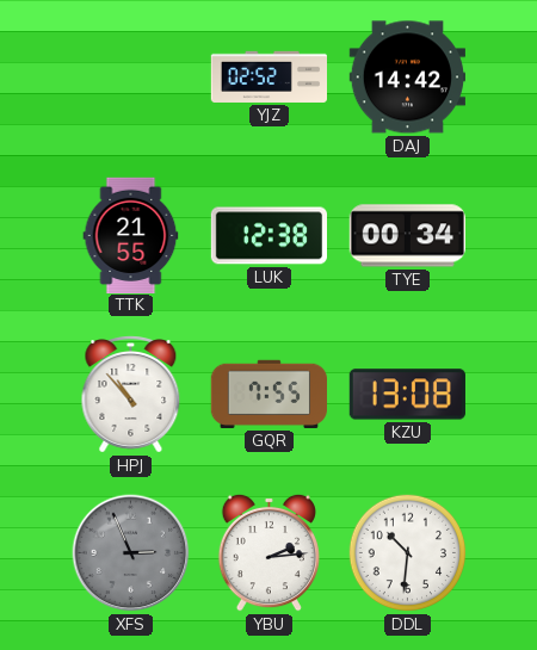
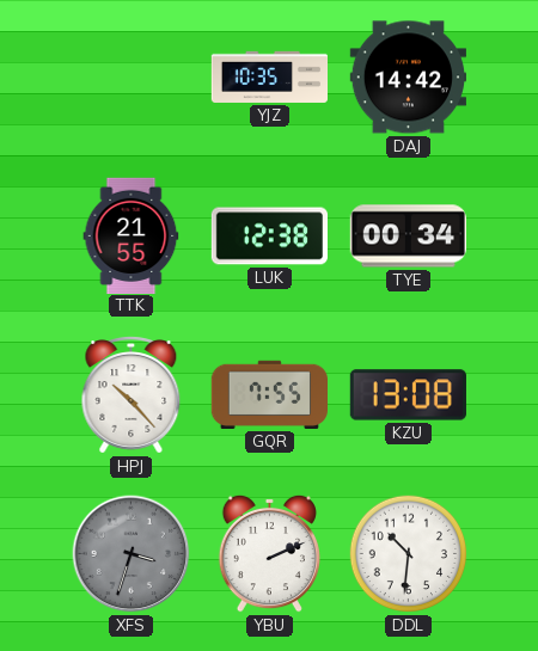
YJZ: 02:52 -> 10:35 (270, 76)
HPJ: 10:53 -> 10:23 (132, 395)
XFS: 2:56 -> 3:33 (132, 554)
YBU: 2:14 -> 2:11 (269, 553)
